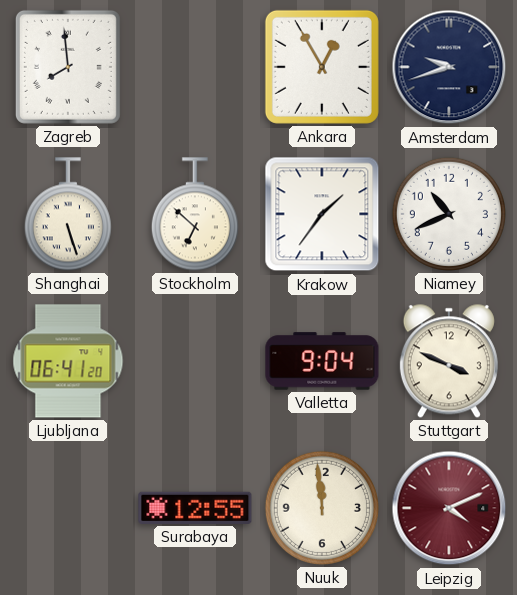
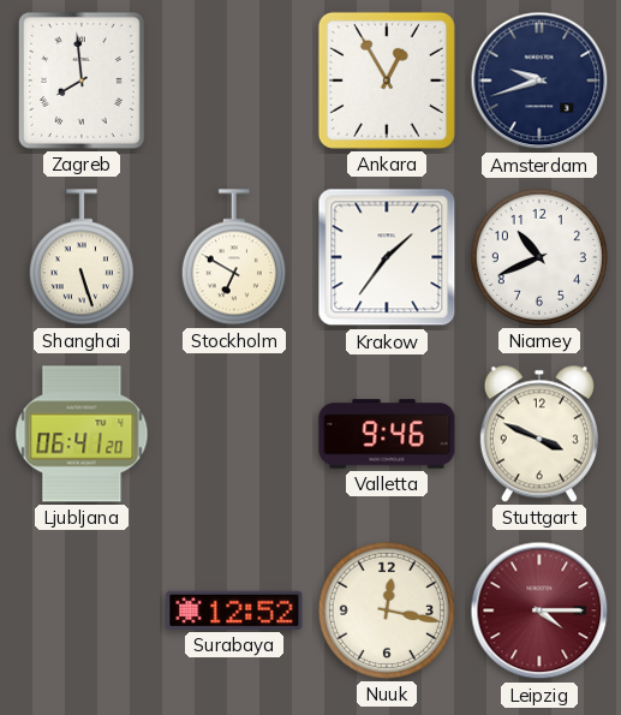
Stockholm: 6:52 -> 6:50 (234, 257)
Valletta: 9:04 -> 9:46 (387, 434)
Surabaya: 12:55 -> 12:52 (234, 610)
Nuuk: 11:59 -> 12:17 (387, 610)
Leipzig: 4:11 -> 4:15 (539, 610)
